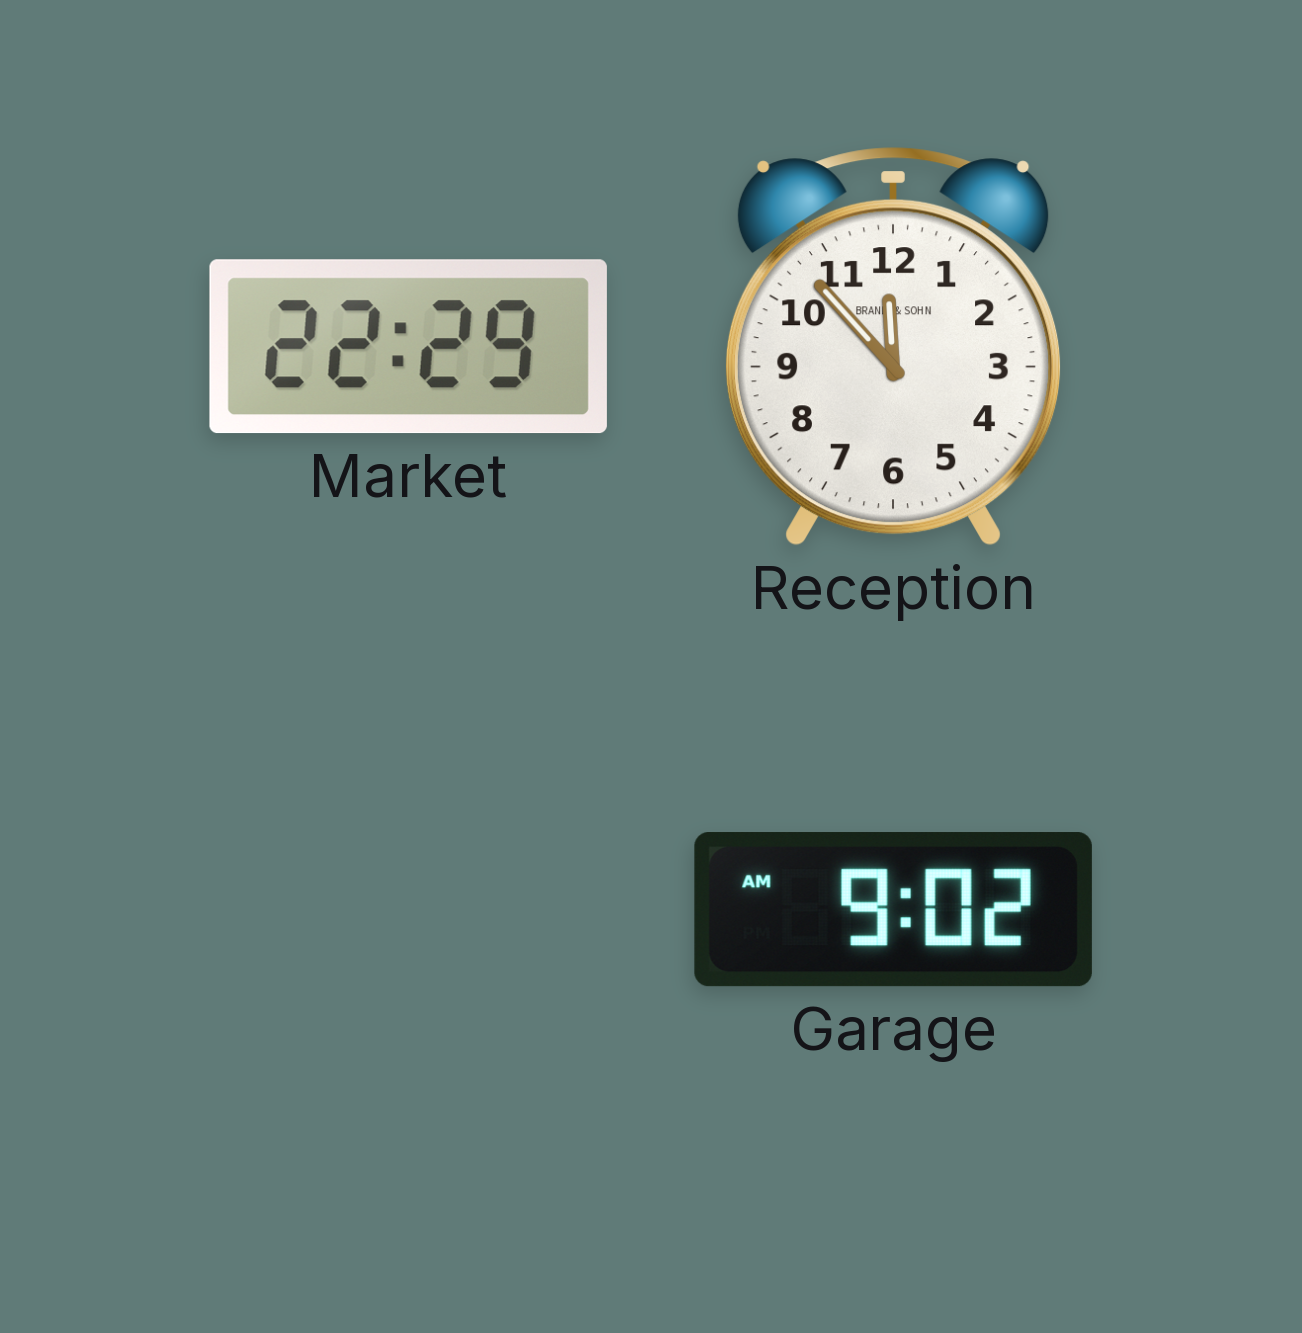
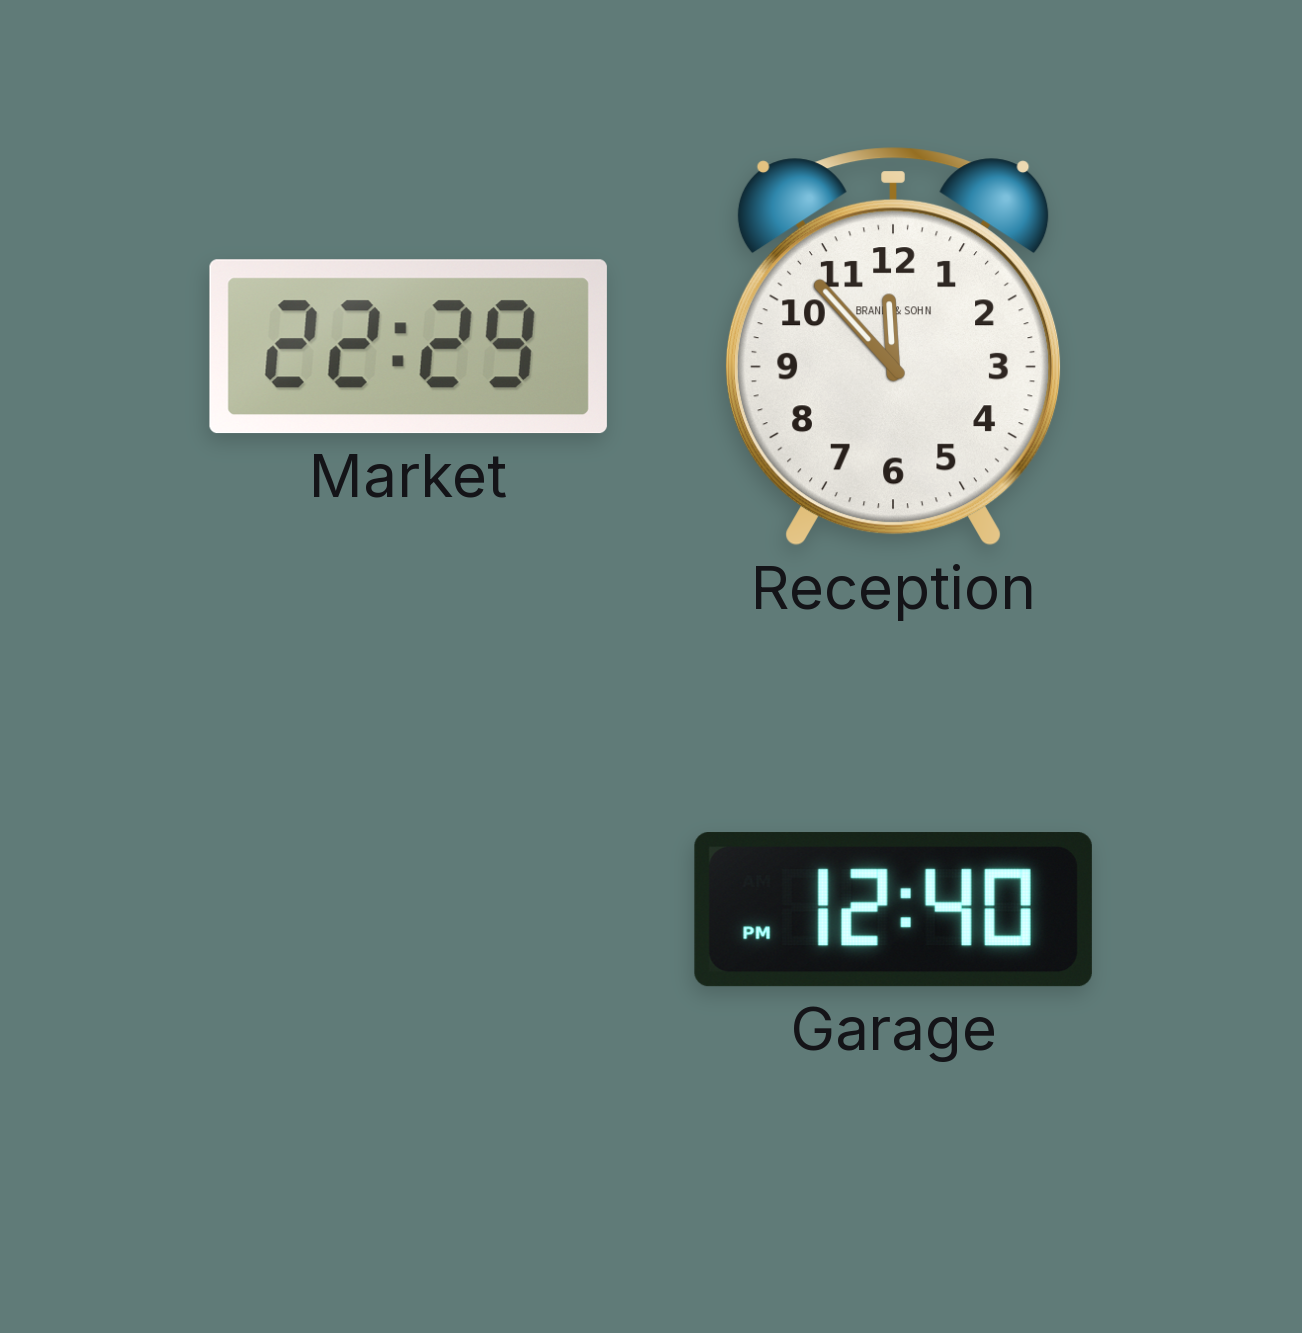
Garage: 9:02 -> 12:40 (893, 910)
